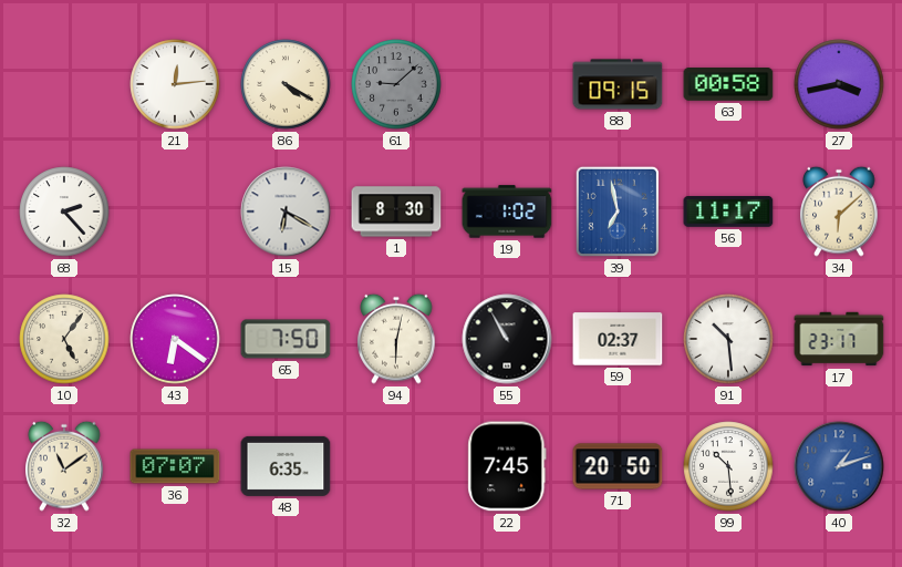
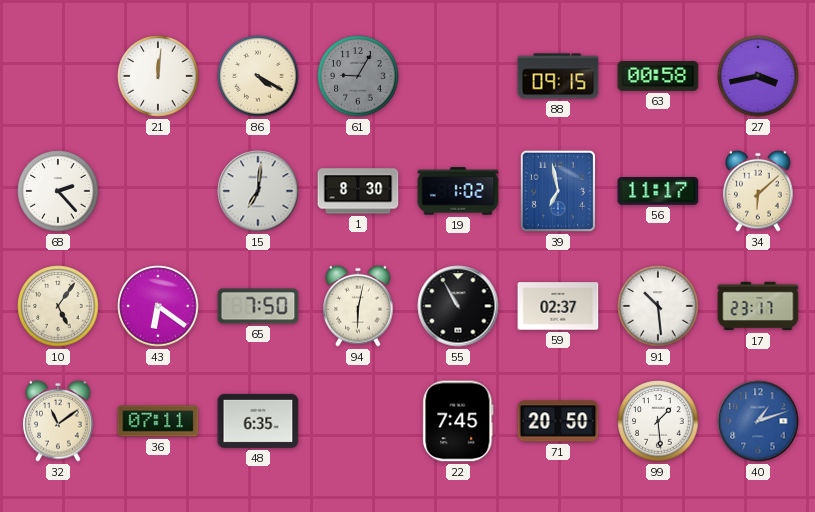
21: 12:14 -> 12:01 (158, 76)
61: 9:08 -> 9:05 (358, 76)
15: 6:20 -> 7:01 (258, 191)
36: 07:07 -> 07:11 (158, 421)
99: 10:29 -> 1:29 (658, 421)
